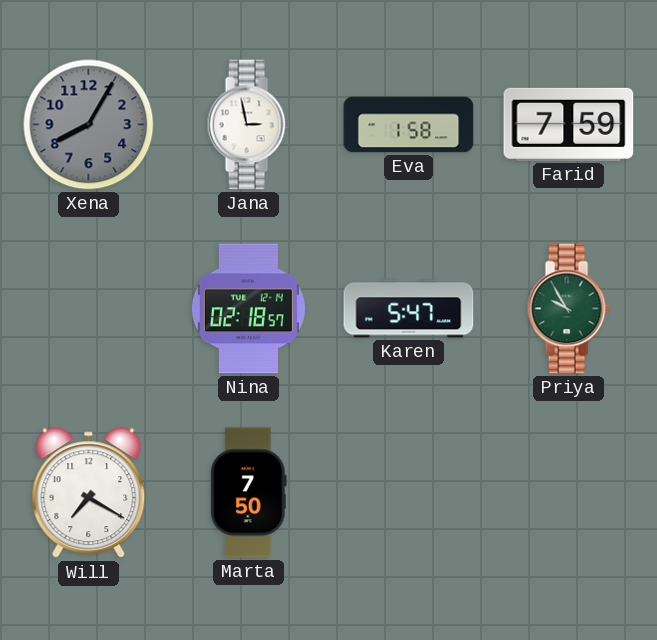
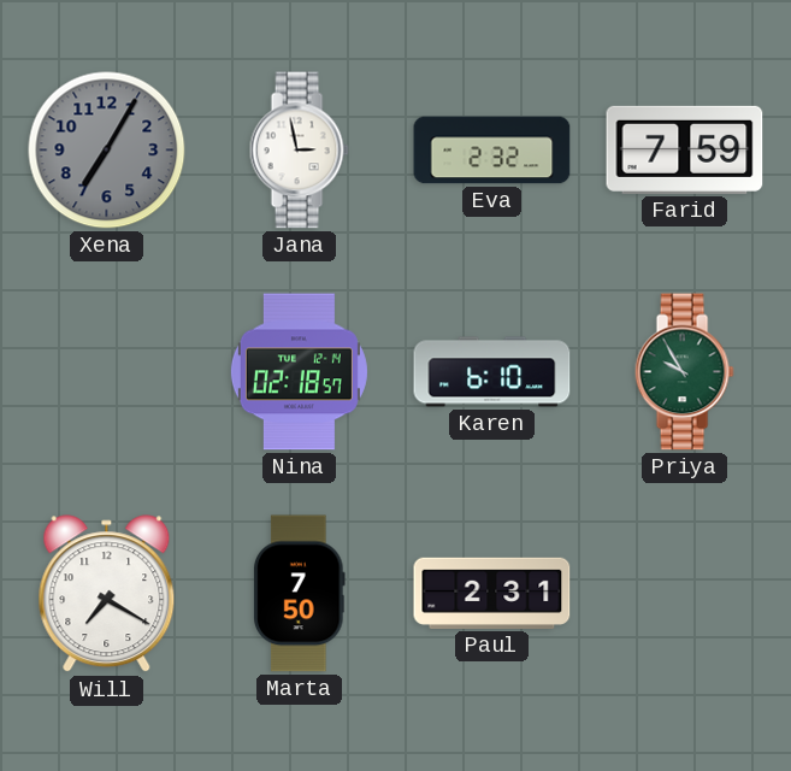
Xena: 8:05 -> 7:05 (107, 151)
Eva: 1:58 -> 2:32 (492, 151)
Karen: 5:47 -> 6:10 (492, 372)
Paul: none -> 2:31 (492, 593)
